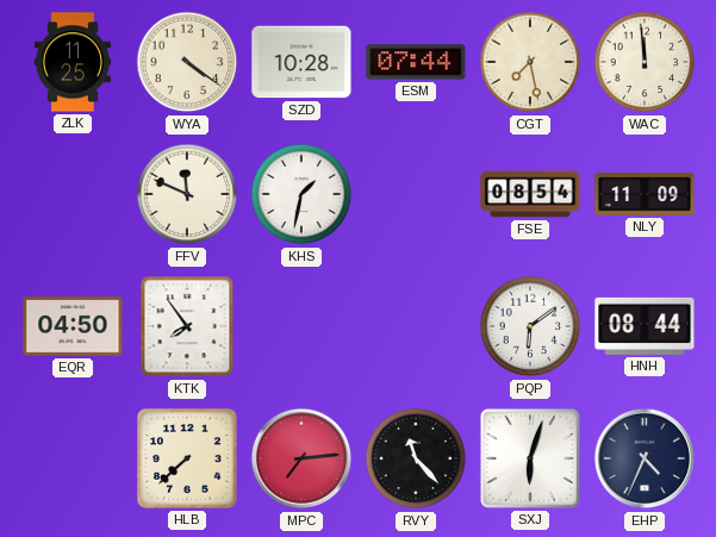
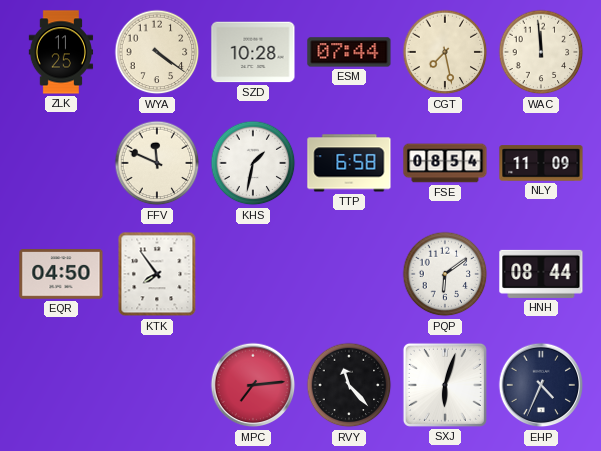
TTP: none -> 6:58 (349, 163)
HLB: 7:38 -> none (187, 458)
